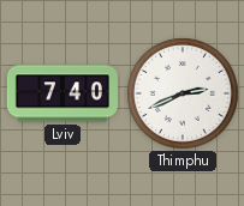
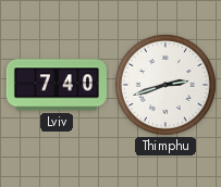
Thimphu: 2:41 -> 2:42 (167, 86)
